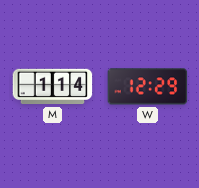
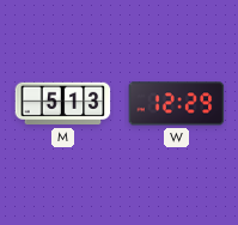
M: 1:14 -> 5:13 (63, 104)
